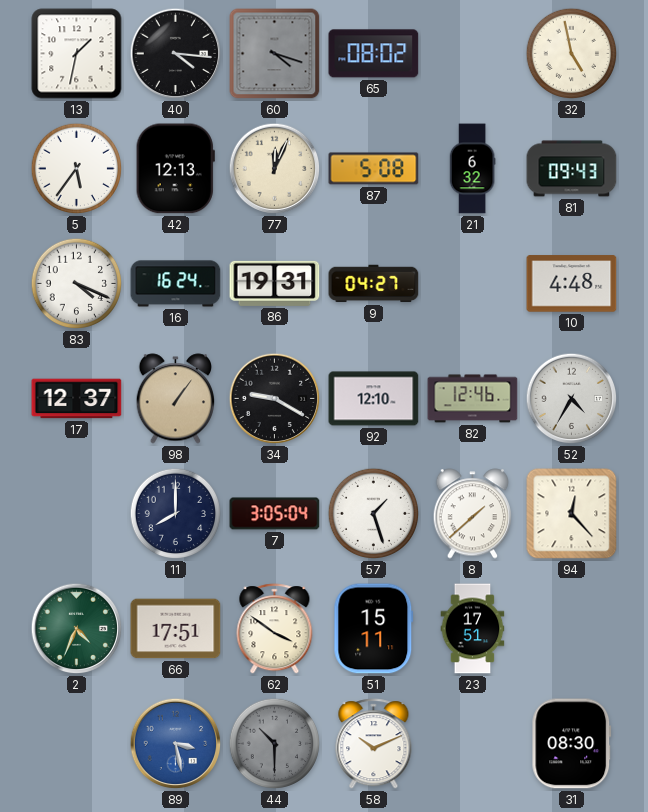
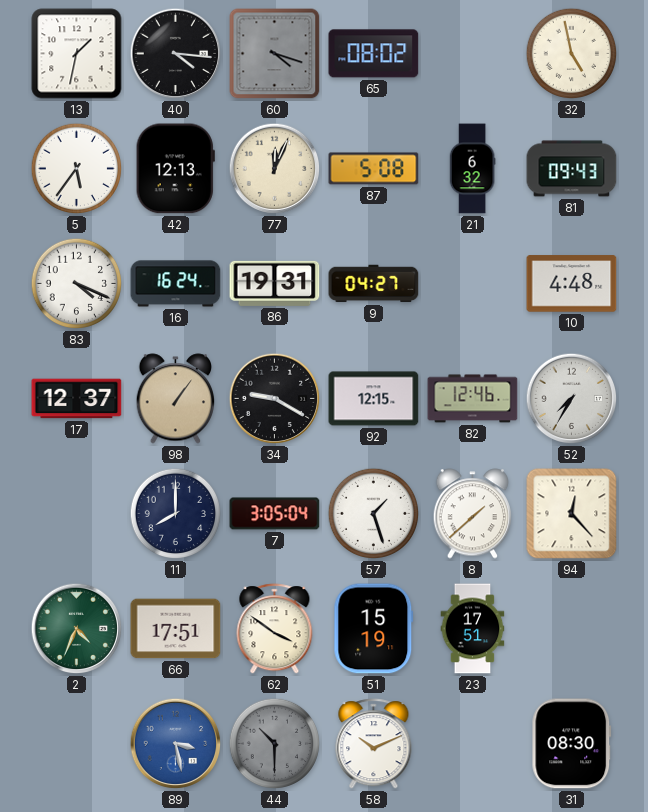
92: 12:10 -> 12:15 (374, 399)
52: 4:35 -> 7:35 (572, 399)
51: 15:11 -> 15:19 (374, 629)
